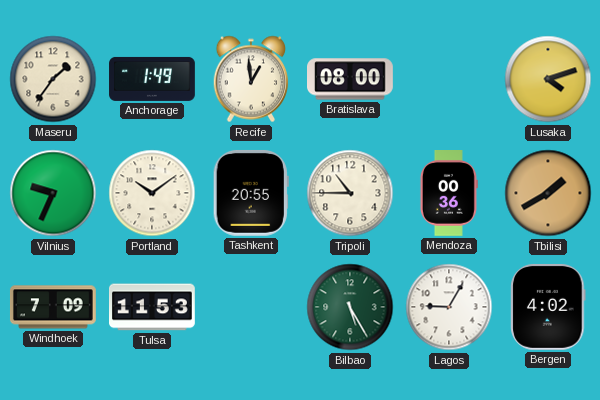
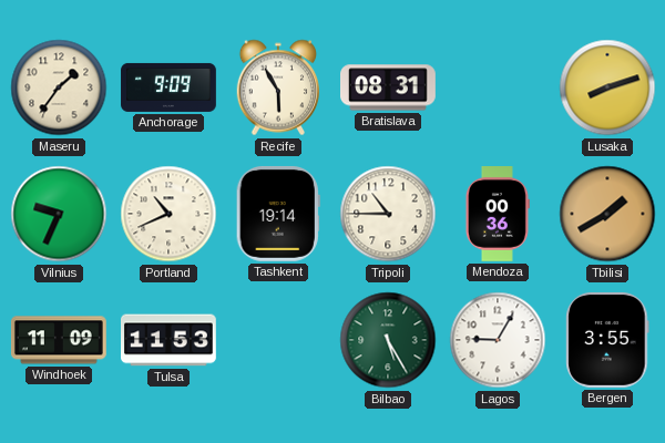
Anchorage: 1:49 -> 9:09 (168, 87)
Recife: 12:59 -> 5:55 (278, 87)
Bratislava: 08:00 -> 08:31 (389, 87)
Lusaka: 4:12 -> 8:12 (607, 87)
Portland: 10:09 -> 10:41 (168, 214)
Tashkent: 20:55 -> 19:14 (278, 214)
Windhoek: 7:09 -> 11:09 (59, 340)
Bergen: 4:02 -> 3:55 (607, 340)
